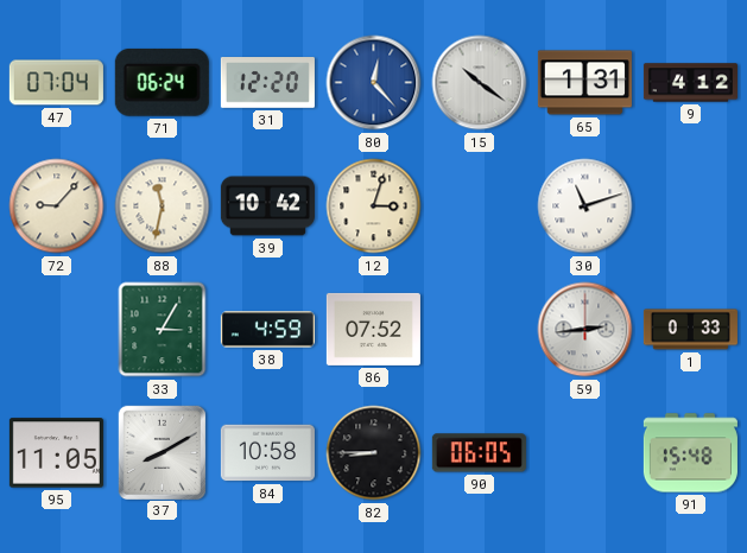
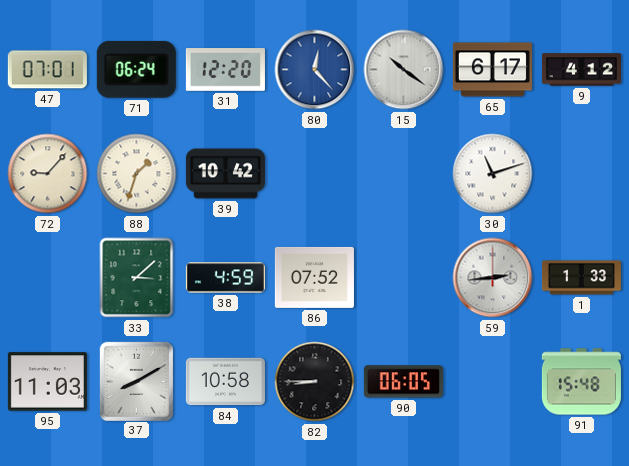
47: 07:04 -> 07:01 (47, 70)
65: 1:31 -> 6:17 (492, 70)
88: 11:32 -> 1:33 (137, 174)
12: 3:03 -> none (374, 206)
33: 3:05 -> 3:08 (137, 278)
1: 0:33 -> 1:33 (581, 278)
95: 11:05 -> 11:03 (47, 382)
